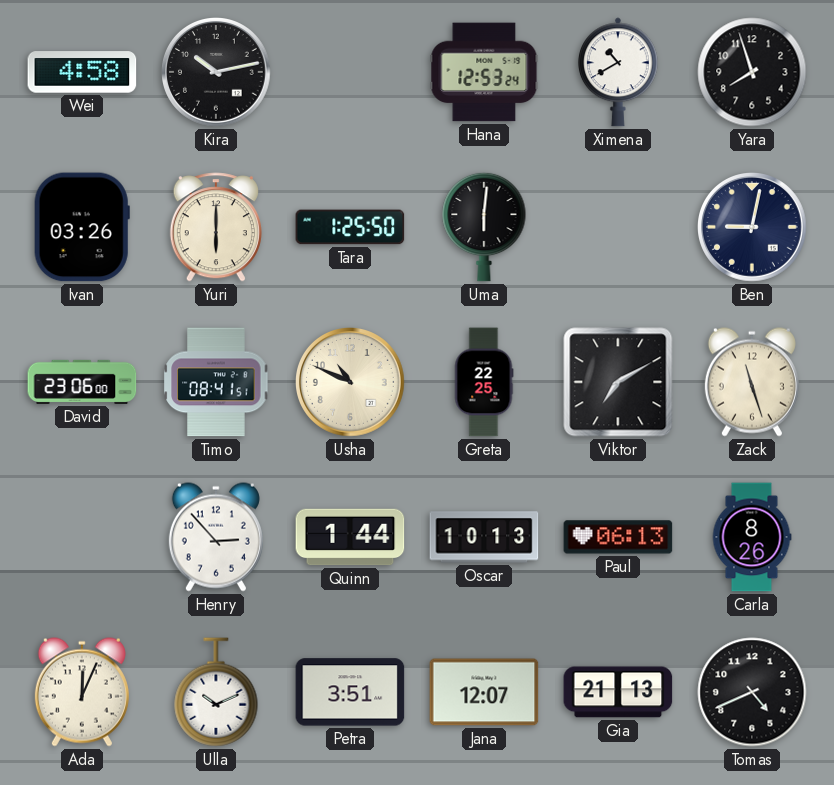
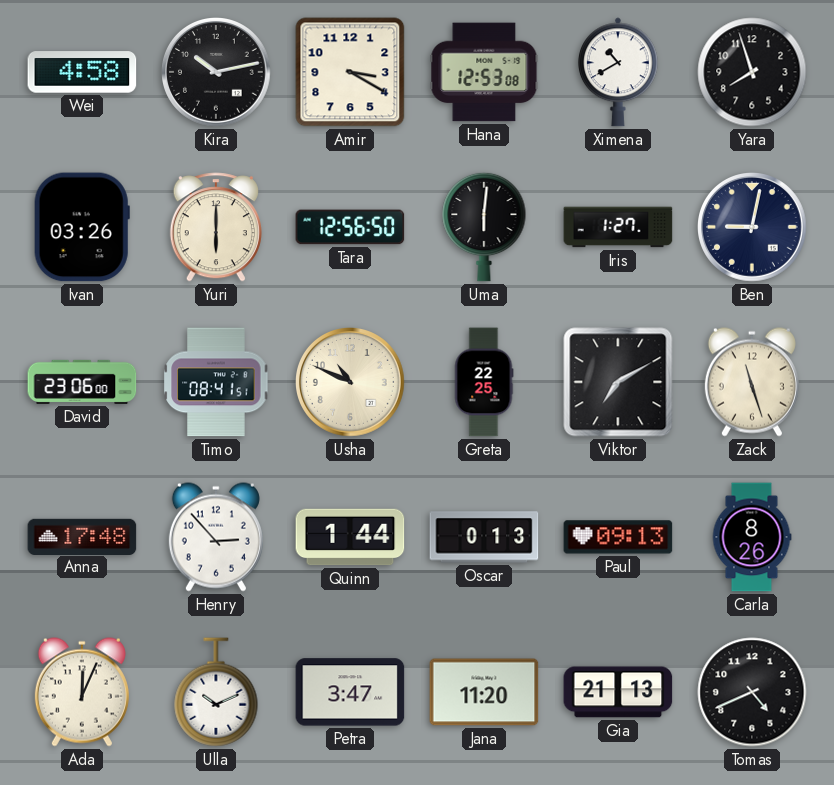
Amir: none -> 3:20 (350, 72)
Hana: 12:53:24 -> 12:53:08 (484, 72)
Tara: 1:25 -> 12:56 (350, 227)
Iris: none -> 1:27 (618, 227)
Anna: none -> 17:48 (82, 536)
Oscar: 10:13 -> 0:13 (484, 537)
Paul: 06:13 -> 09:13 (618, 537)
Petra: 3:51 -> 3:47 (350, 692)
Jana: 12:07 -> 11:20 (484, 692)
